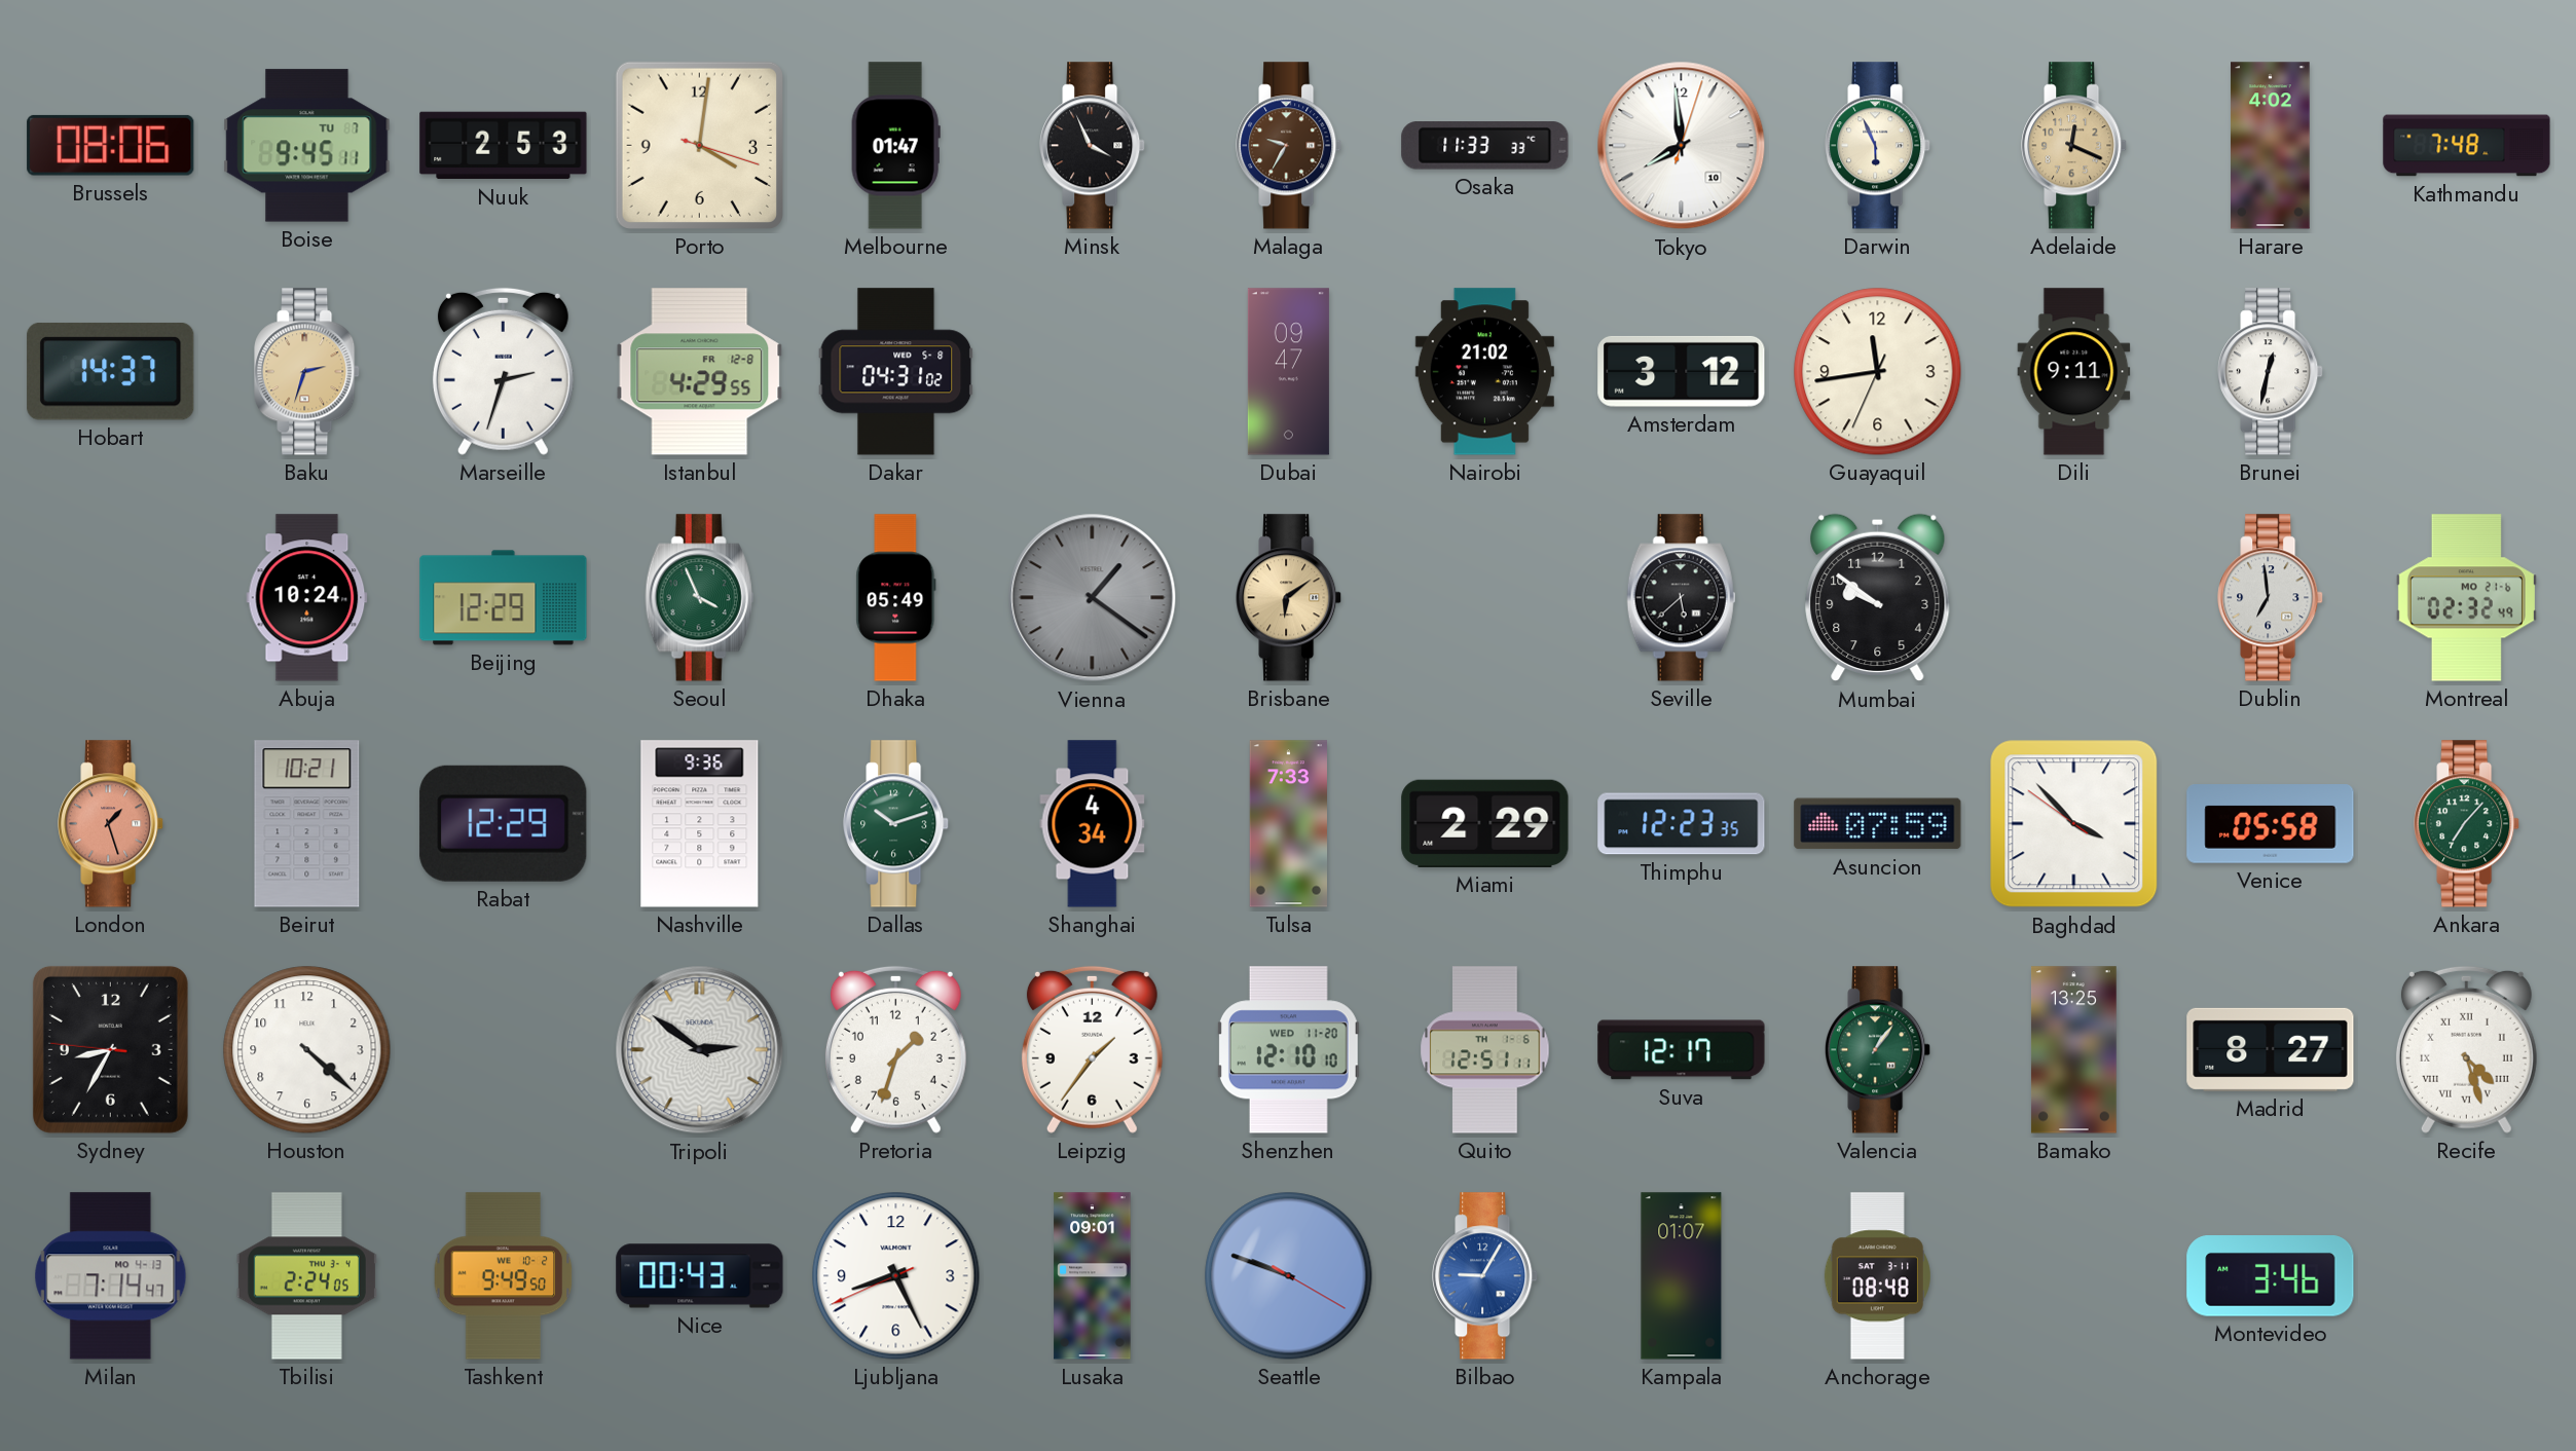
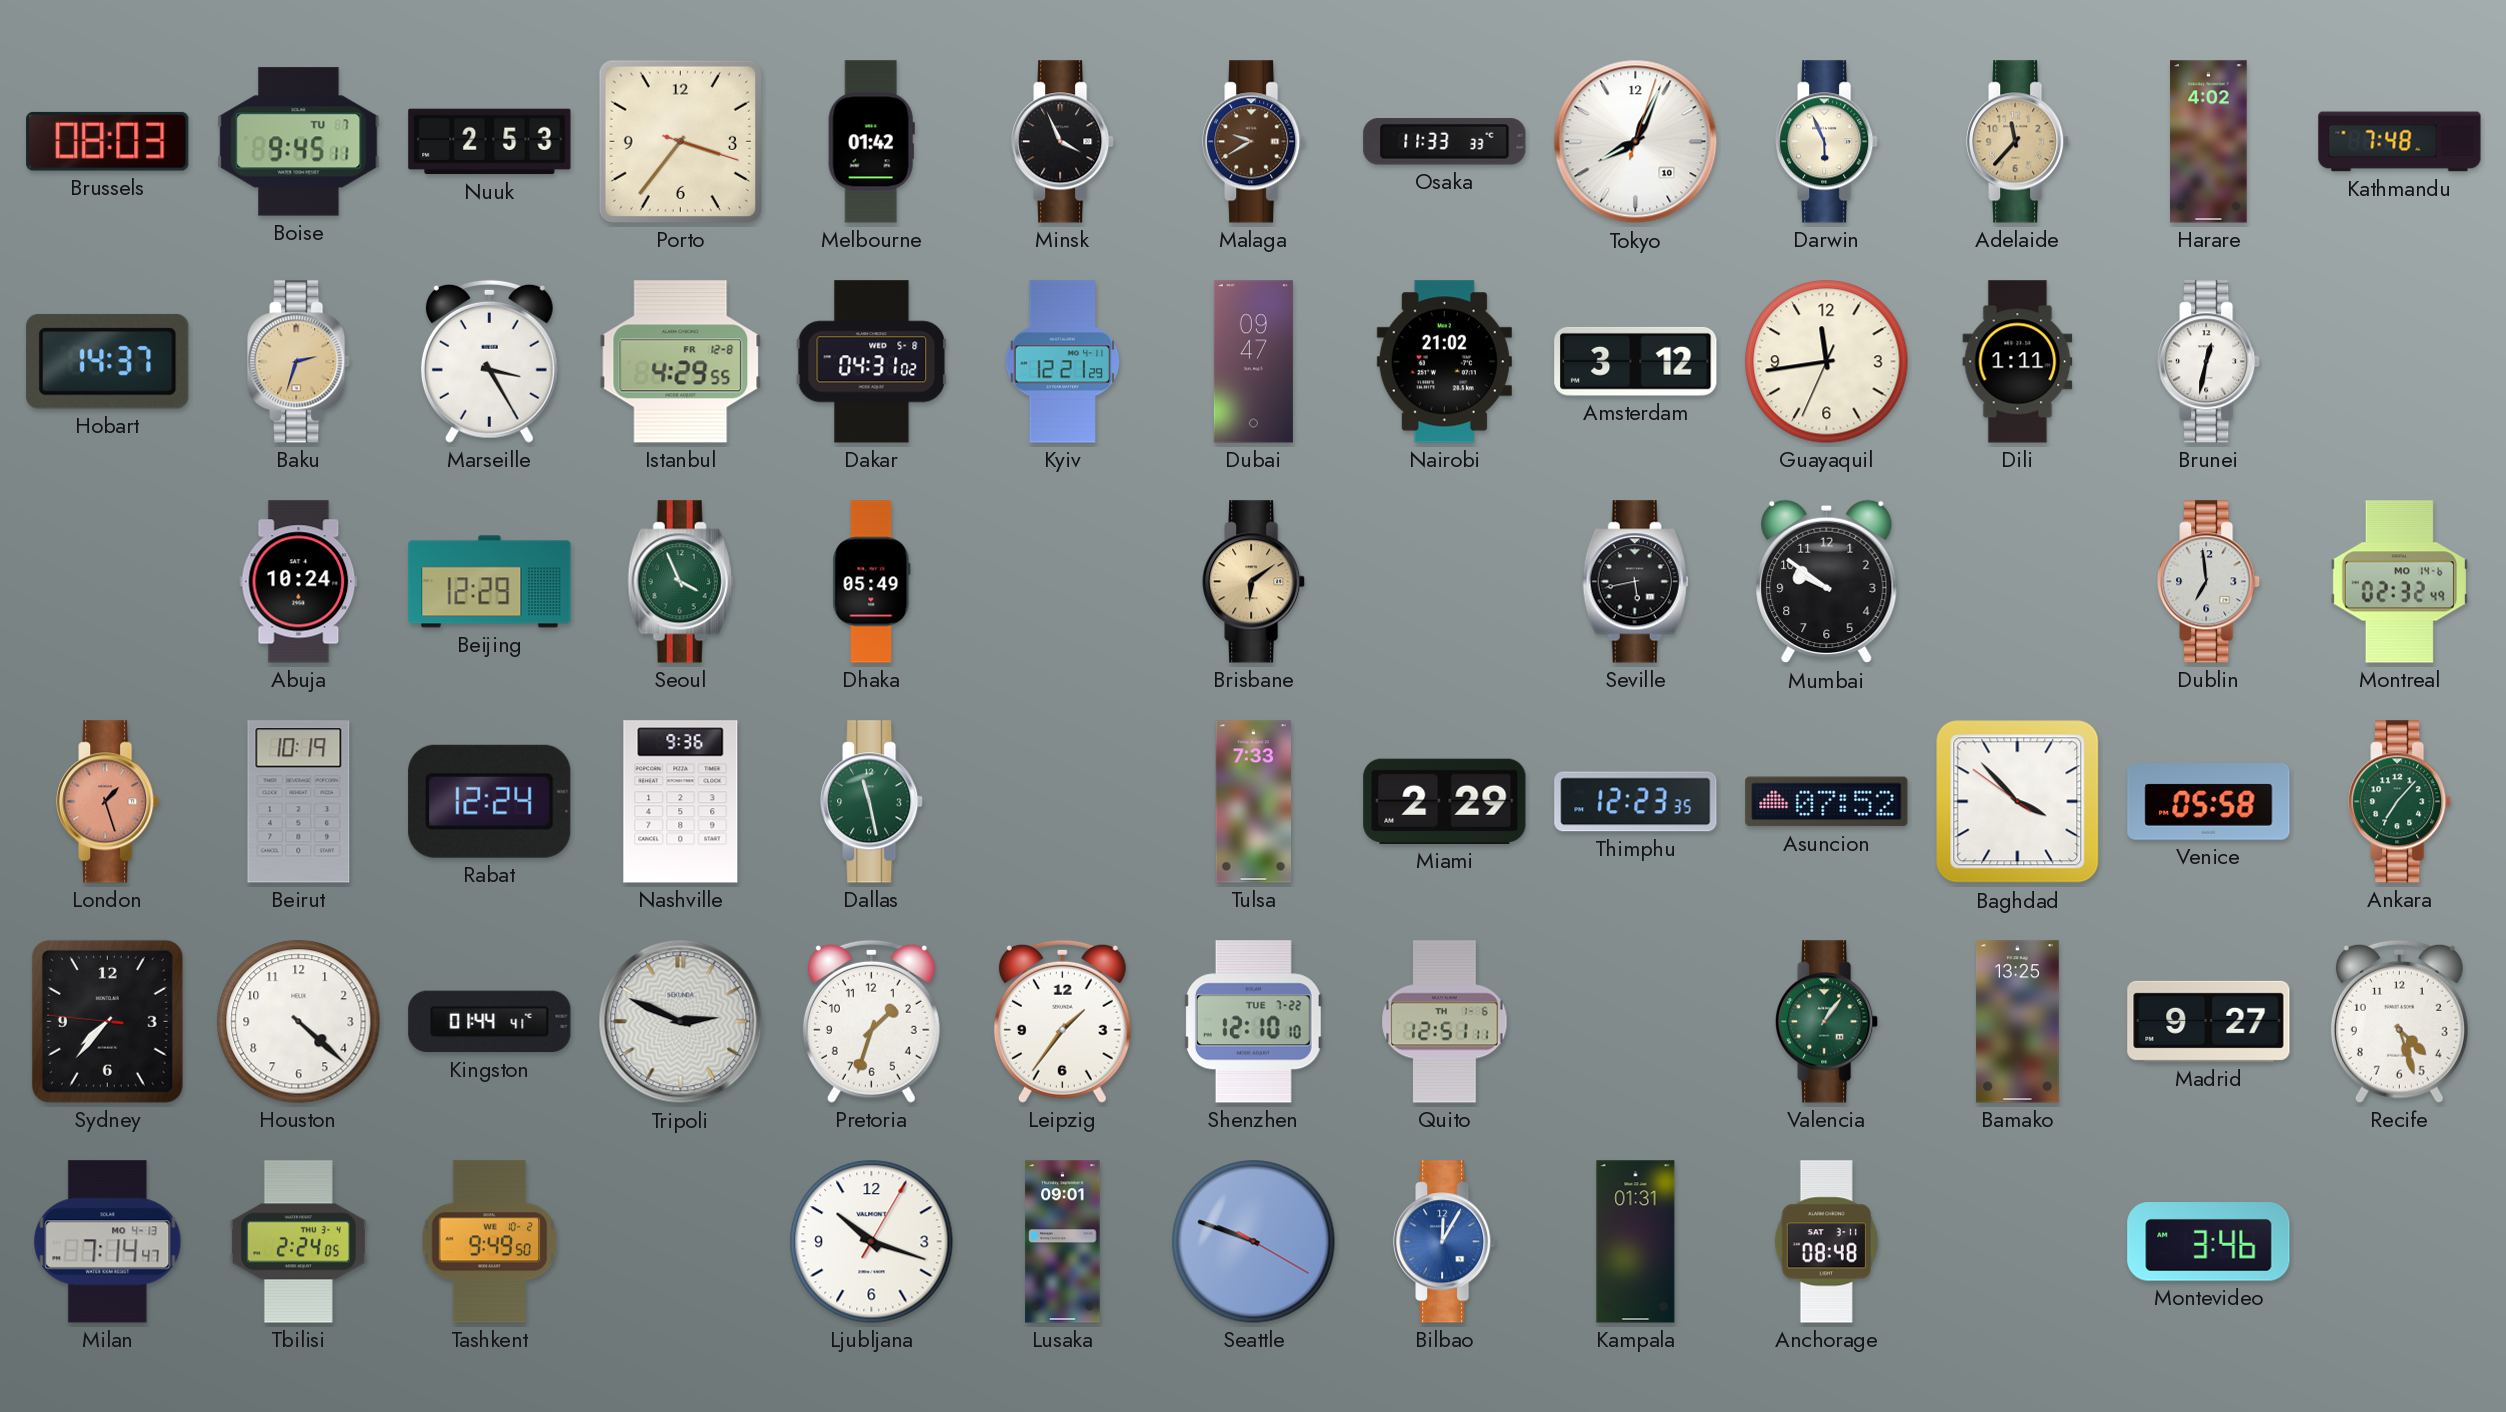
Brussels: 08:06 -> 08:03 (108, 141)
Porto: 4:01 -> 3:36 (680, 141)
Melbourne: 01:47 -> 01:42 (871, 142)
Malaga: 9:35 -> 9:40 (1254, 142)
Tokyo: 7:59 -> 8:04 (1636, 142)
Adelaide: 12:19 -> 11:37 (2018, 142)
Marseille: 2:33 -> 3:25 (489, 361)
Kyiv: none -> 12:21 (1063, 362)
Dili: 9:11 -> 1:11 (2018, 362)
Vienna: 1:21 -> none (1093, 598)
Seville: 5:38 -> 5:43 (1636, 582)
Montreal date: MO 21-6 -> MO 14-6 (2399, 582)
Beirut: 10:21 -> 10:19 (299, 802)
Rabat: 12:29 -> 12:24 (490, 801)
Dallas: 10:12 -> 11:28 (872, 802)
Shanghai: 4:34 -> none (1093, 824)
Asuncion: 07:59 -> 07:52 (1827, 802)
Sydney: 8:34 -> 7:36 (107, 1021)
Kingston: none -> 01:44 (490, 1022)
Tripoli: 2:51 -> 2:49 (681, 1022)
Shenzhen date: WED 11-20 -> TUE 7-22 (1253, 1022)
Suva: 12:17 -> none (1682, 1050)
Madrid: 8:27 -> 9:27 (2209, 1021)
Recife numerals: Roman -> Arabic (2399, 1021)
Nice: 00:43 -> none (700, 1276)
Ljubljana: 8:25 -> 10:18 (872, 1242)
Bilbao: 9:05 -> 12:05 (1445, 1242)
Kampala: 01:07 -> 01:31 (1636, 1242)
